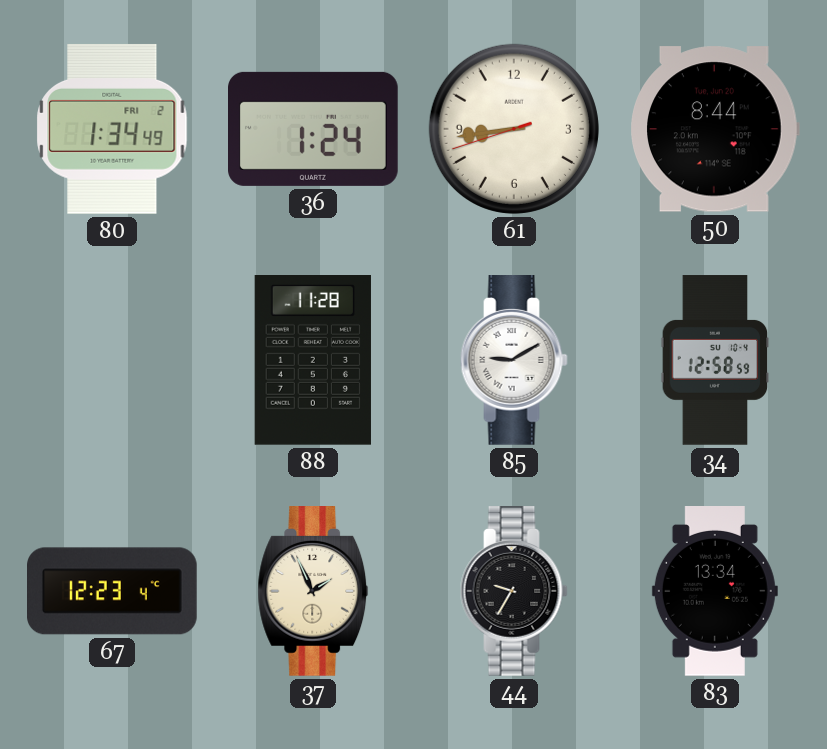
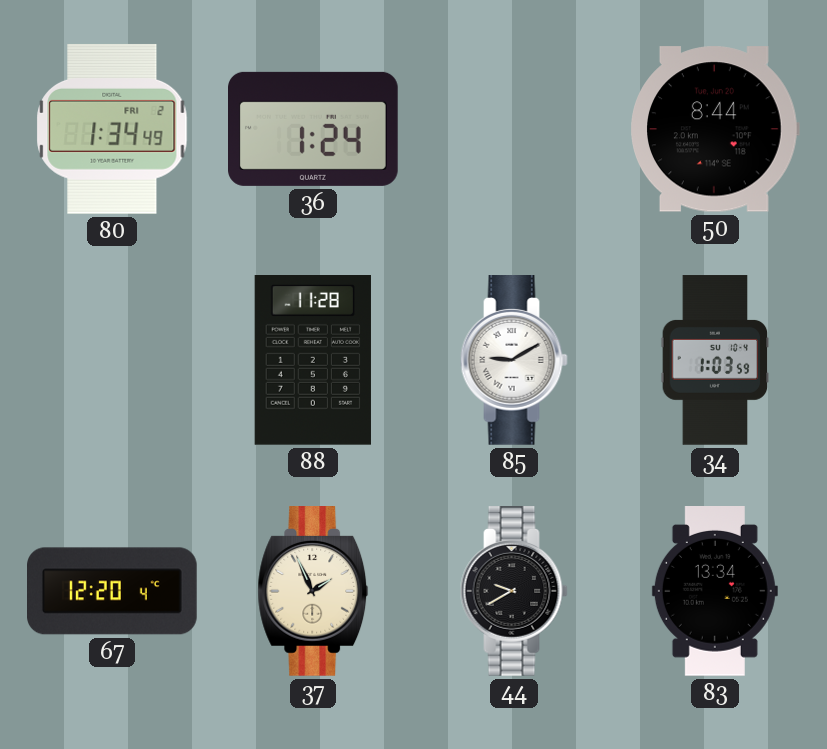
61: 8:43 -> none (514, 129)
34: 12:58 -> 1:03 (715, 360)
67: 12:23 -> 12:20 (113, 591)
44: 9:35 -> 9:40 (514, 592)
